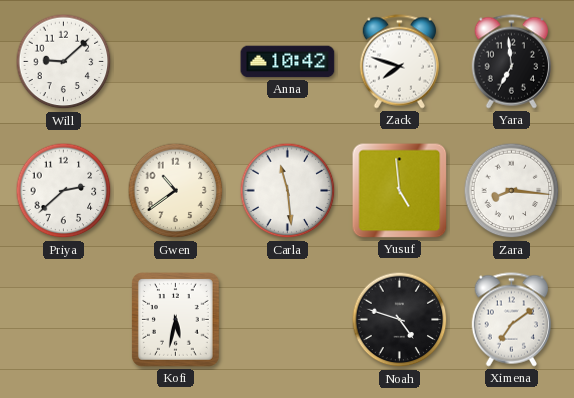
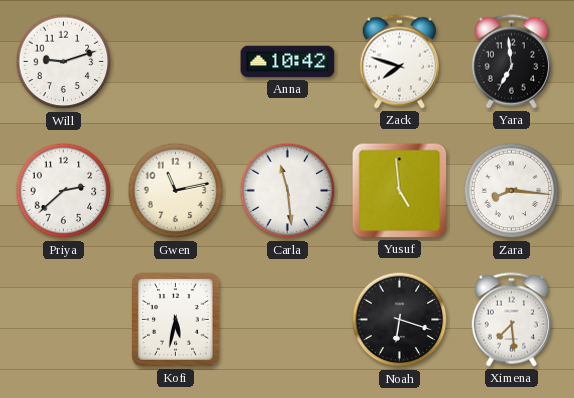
Will: 9:08 -> 9:12 (64, 62)
Gwen: 10:39 -> 11:13 (176, 191)
Noah: 4:48 -> 6:18 (400, 320)
Ximena: 7:09 -> 7:29 (511, 320)
